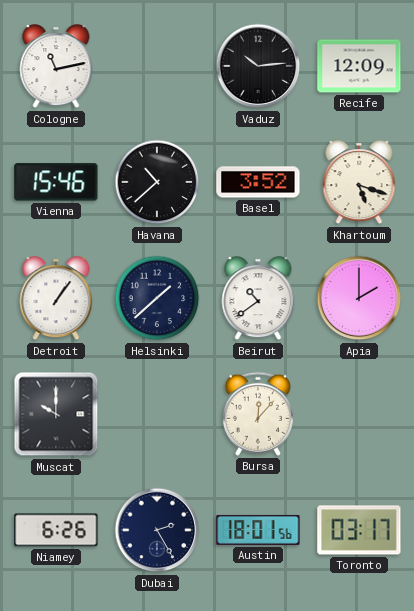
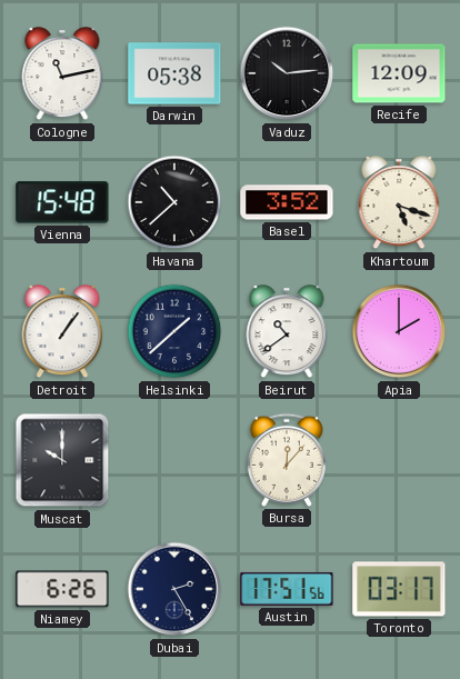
Darwin: none -> 05:38 (174, 73)
Vienna: 15:46 -> 15:48 (62, 202)
Austin: 18:01 -> 17:51 (287, 589)
